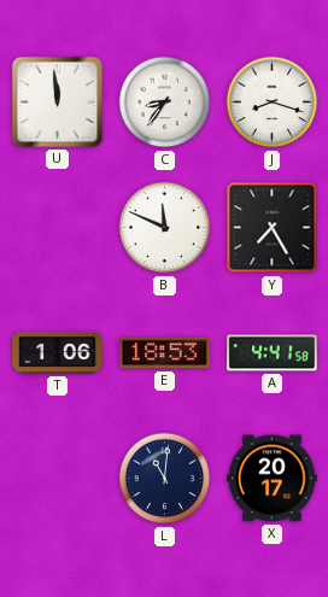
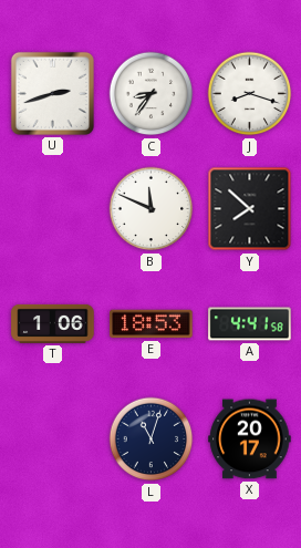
U: 11:59 -> 2:42 (52, 93)
Y: 7:25 -> 7:52 (250, 209)
L: 11:01 -> 11:03 (152, 440)
